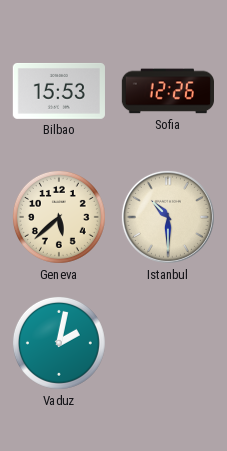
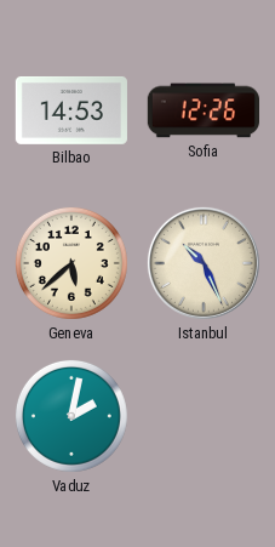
Bilbao: 15:53 -> 14:53 (71, 110)
Istanbul: 10:30 -> 10:26 (204, 263)
